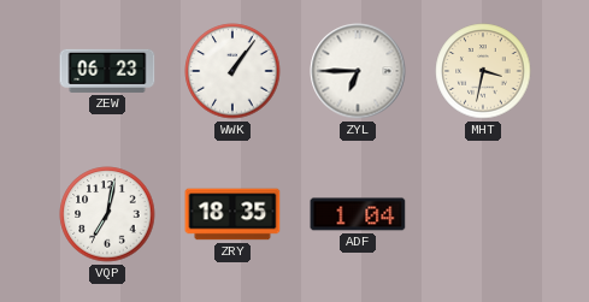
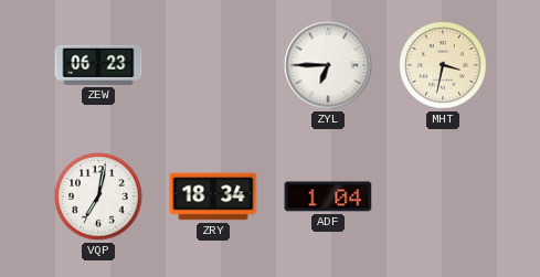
WWK: 1:06 -> none (232, 71)
ZRY: 18:35 -> 18:34 (213, 196)
